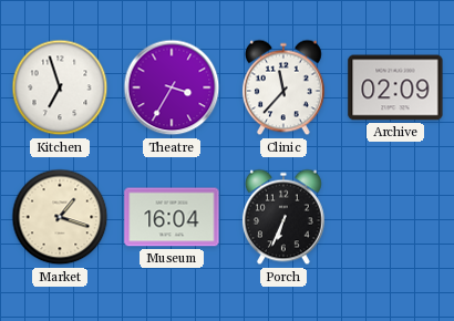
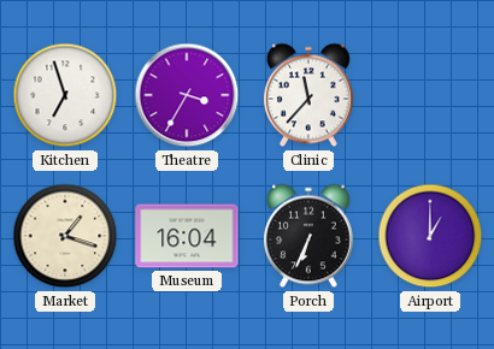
Archive: 02:09 -> none (395, 87)
Airport: none -> 1:00 (430, 236)
